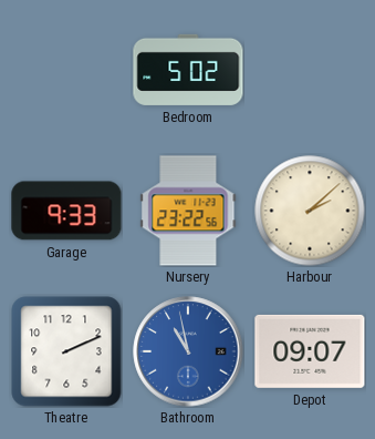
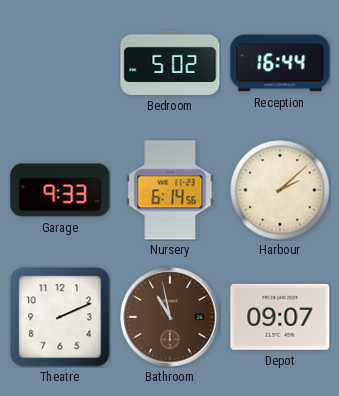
Reception: none -> 16:44 (280, 63)
Nursery: 23:22 -> 6:14 (170, 190)
Bathroom dial: blue -> brown (170, 317)
